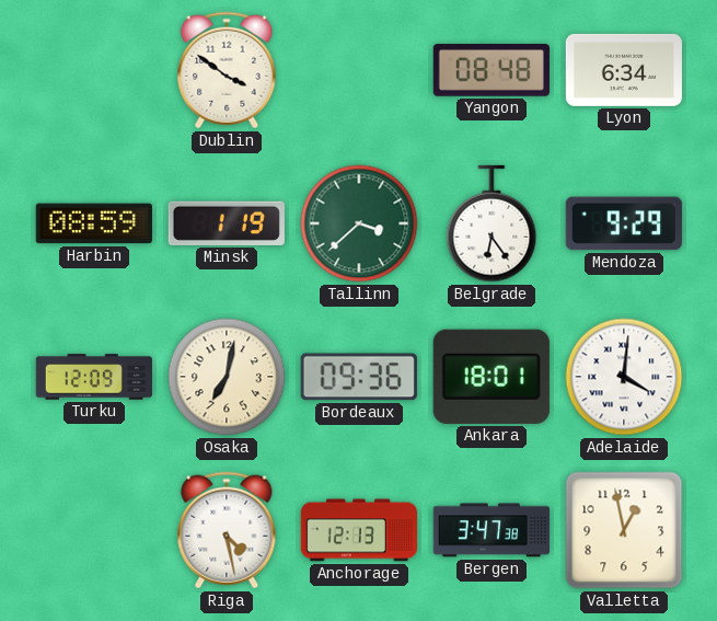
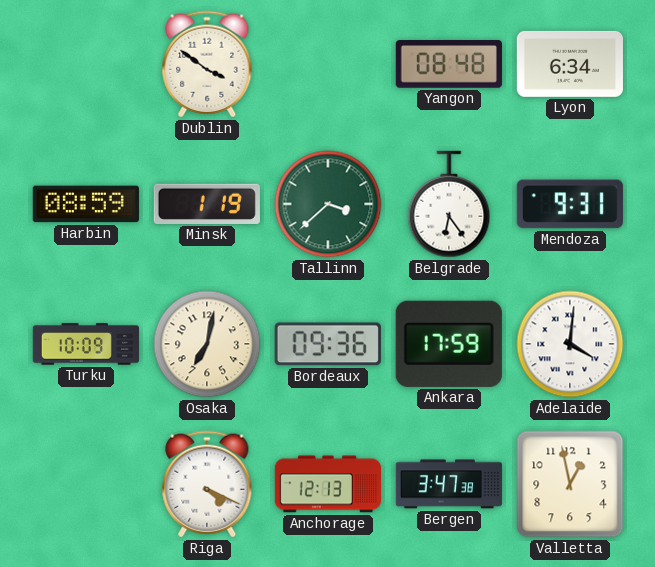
Mendoza: 9:29 -> 9:31 (570, 204)
Turku: 12:09 -> 10:09 (85, 344)
Ankara: 18:01 -> 17:59 (449, 344)
Riga: 4:28 -> 4:19 (207, 484)
